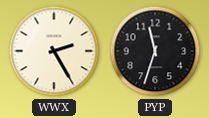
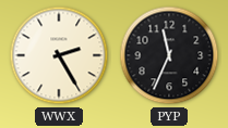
PYP: 11:33 -> 11:34 (169, 55)
